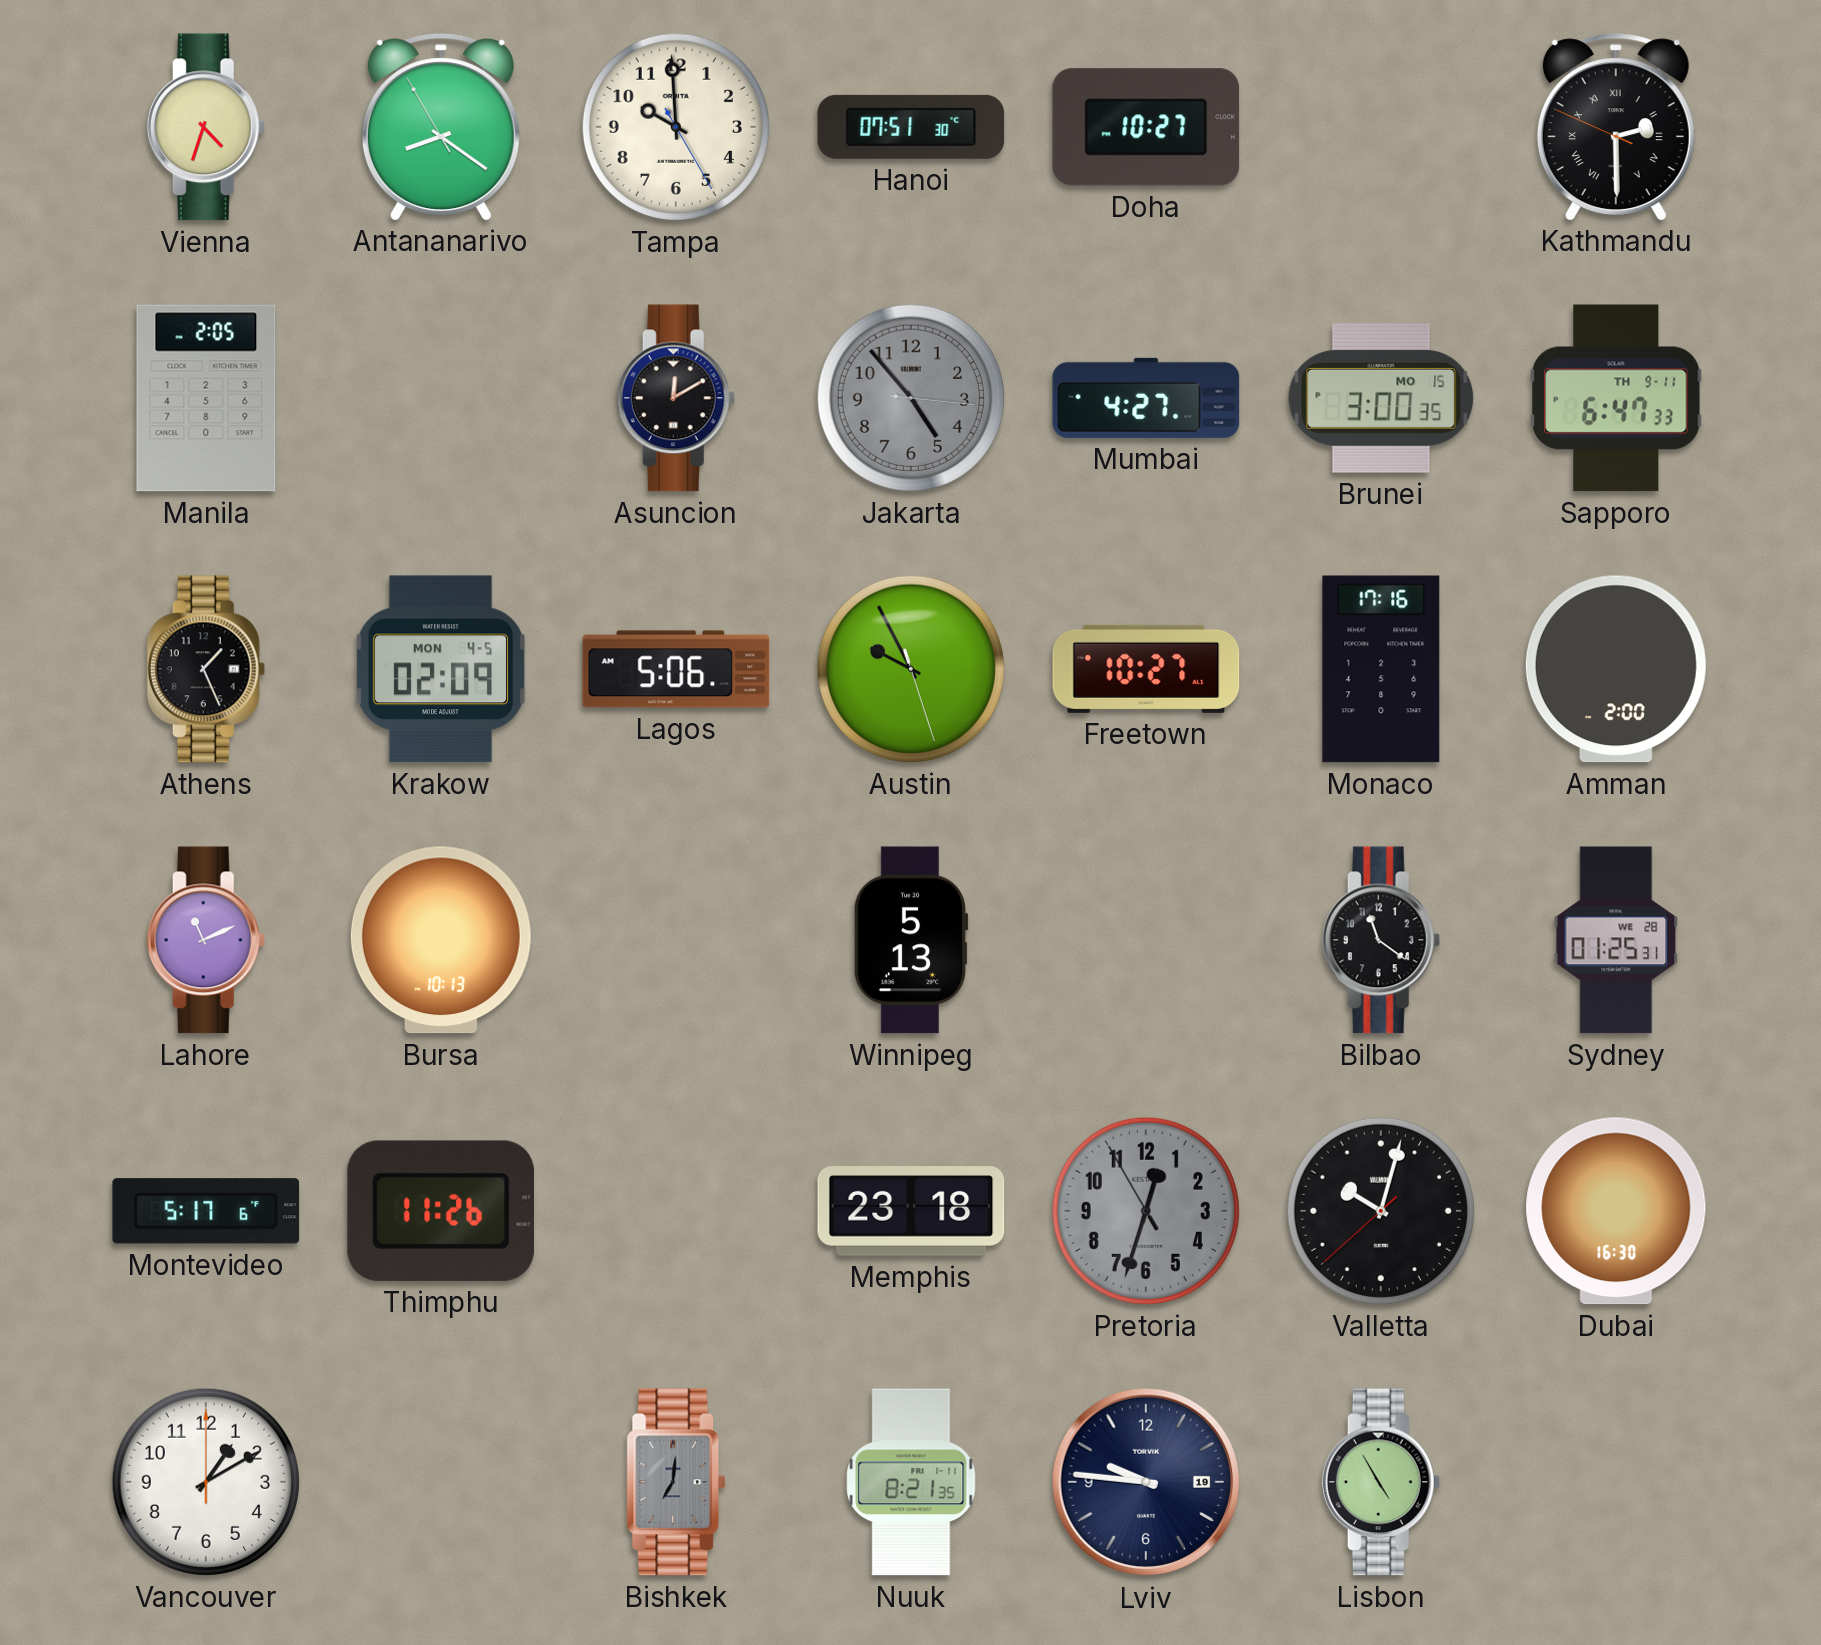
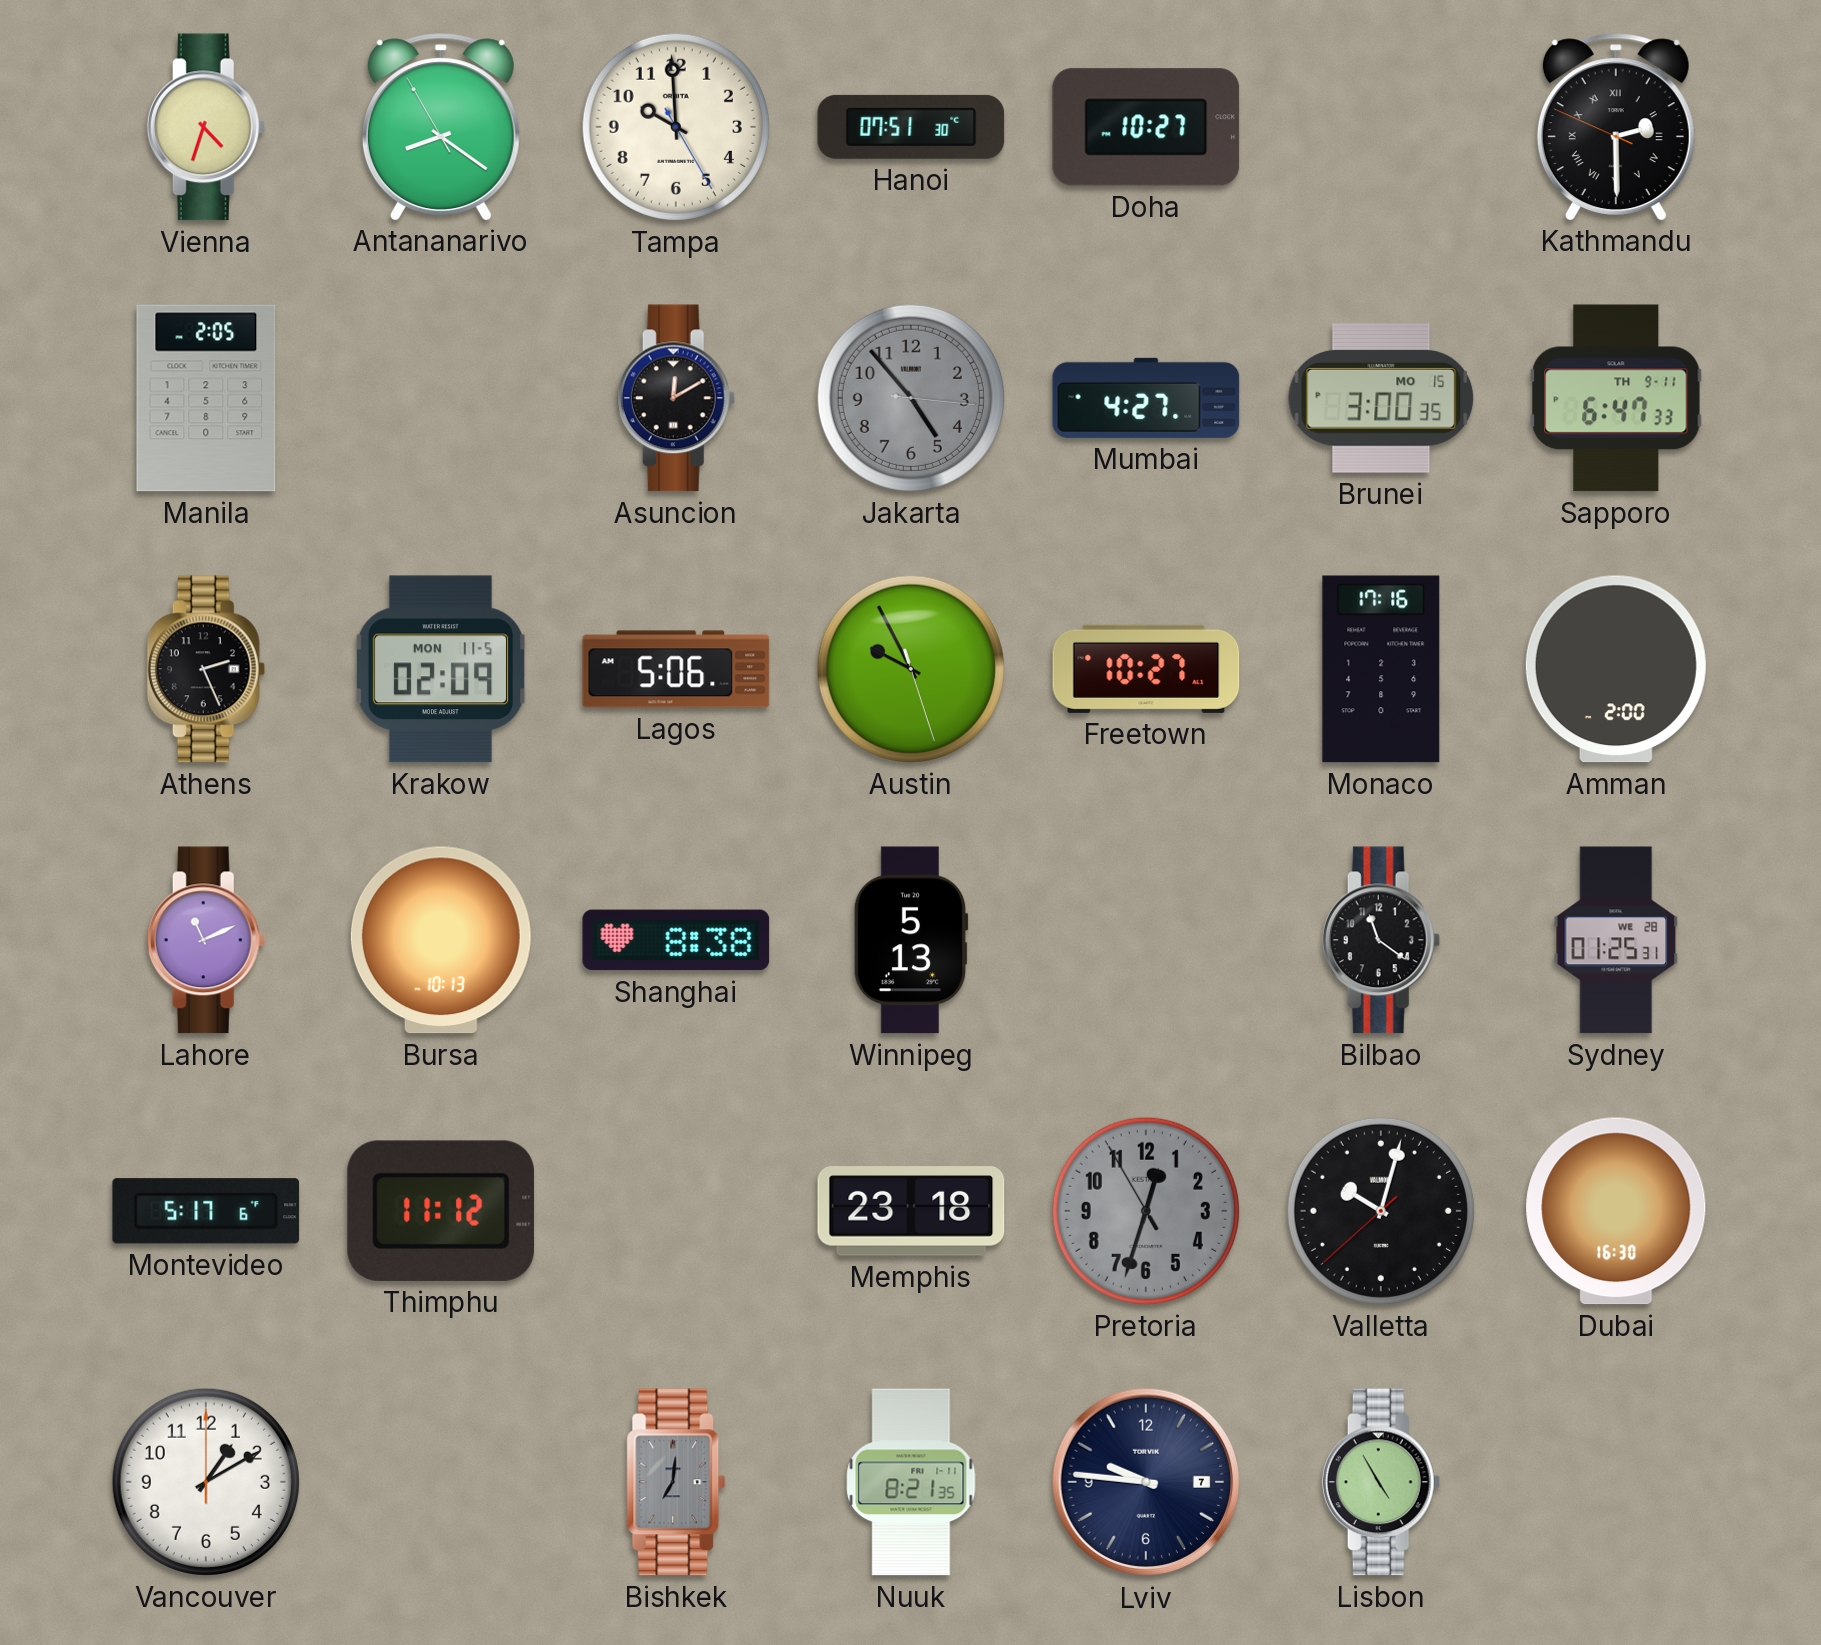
Athens: 1:26 -> 2:26 (206, 669)
Krakow date: MON 4-5 -> MON 11-5 (441, 669)
Shanghai: none -> 8:38 (676, 940)
Thimphu: 11:26 -> 11:12 (441, 1211)
Lviv date: 19 -> 7 (1146, 1482)
